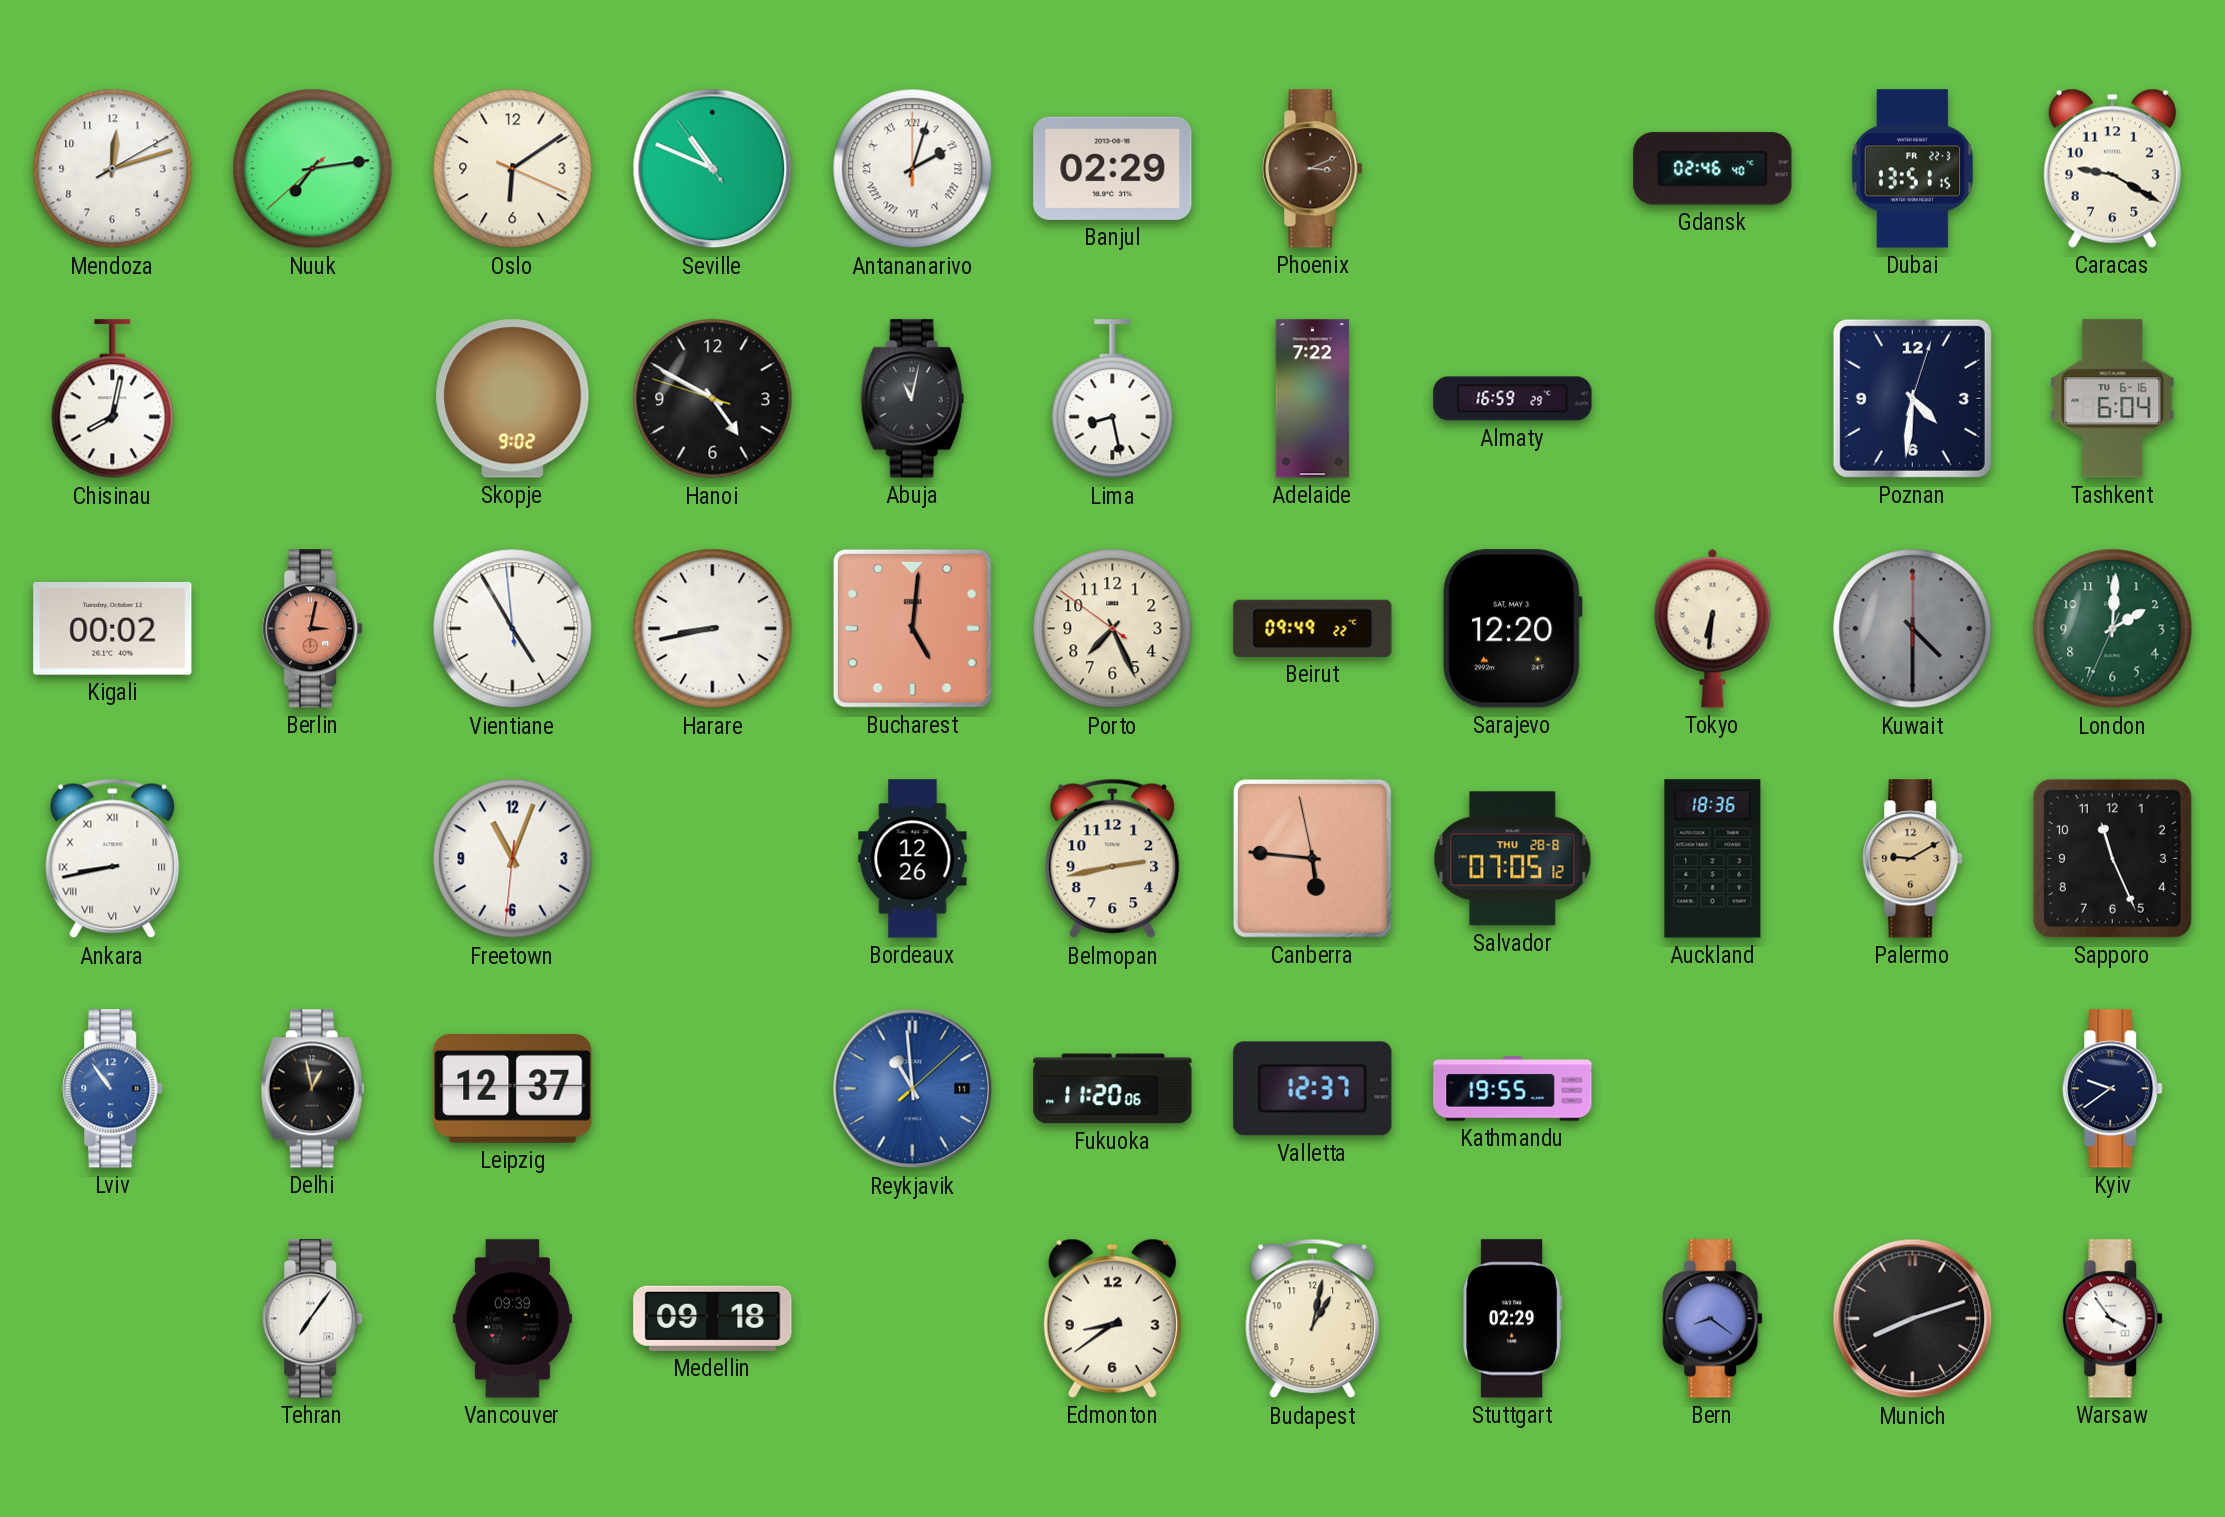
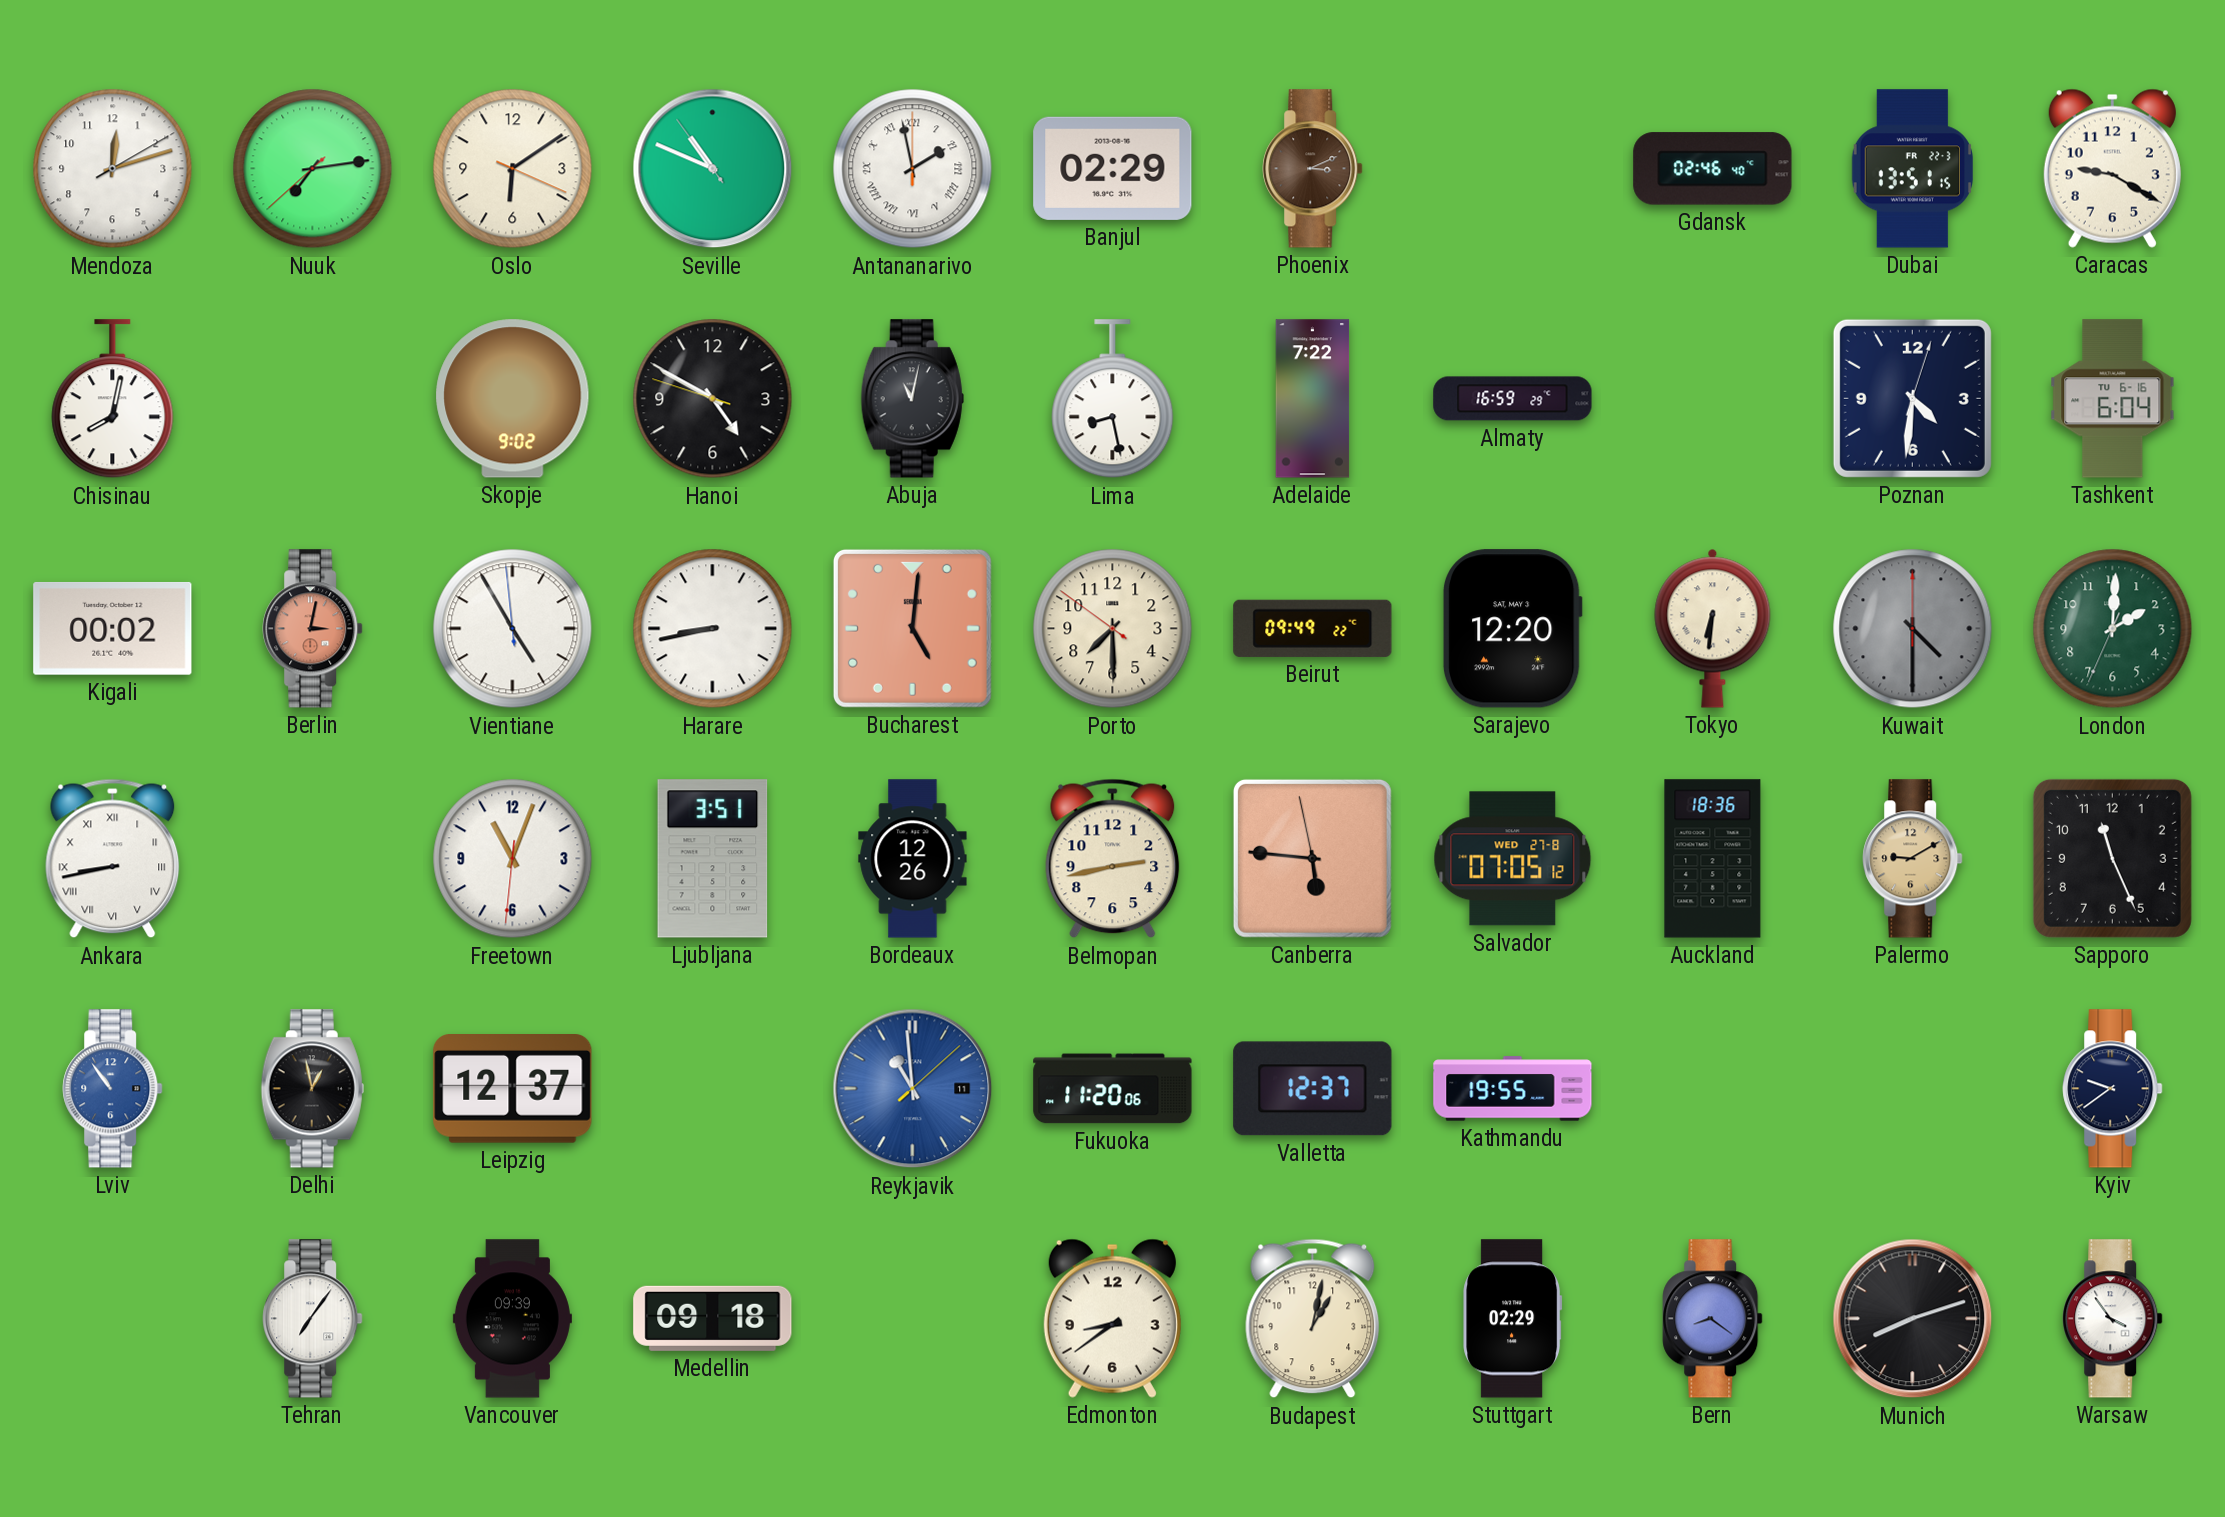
Antananarivo: 2:03 -> 1:58 (913, 169)
Porto: 7:25 -> 7:29 (1113, 629)
Ljubljana: none -> 3:51 (713, 859)
Salvador date: THU 28-8 -> WED 27-8 (1513, 859)
